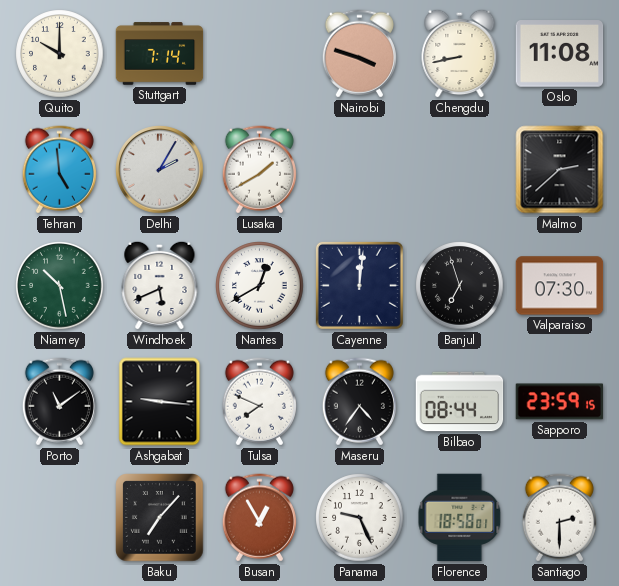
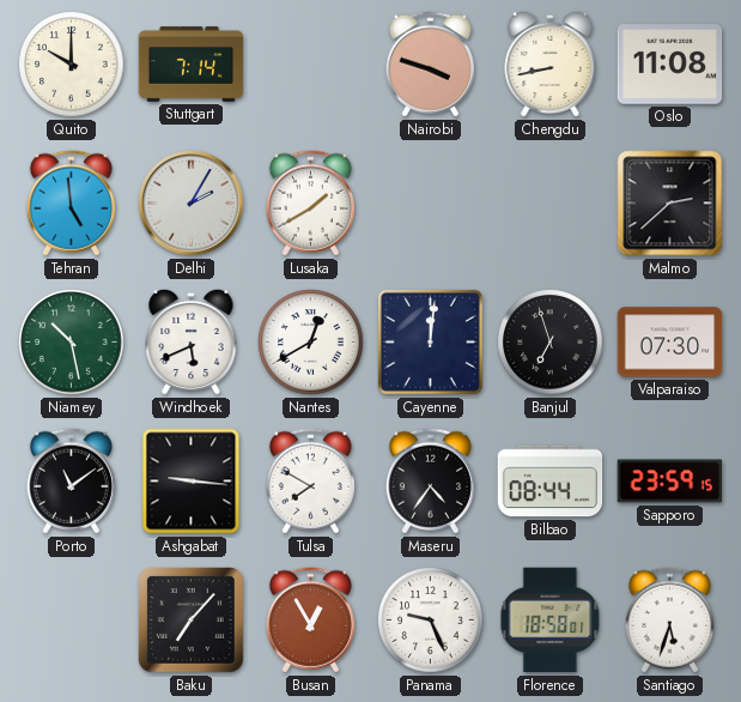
Tulsa: 7:49 -> 7:50 (310, 482)
Santiago: 2:30 -> 5:33 (669, 621)
